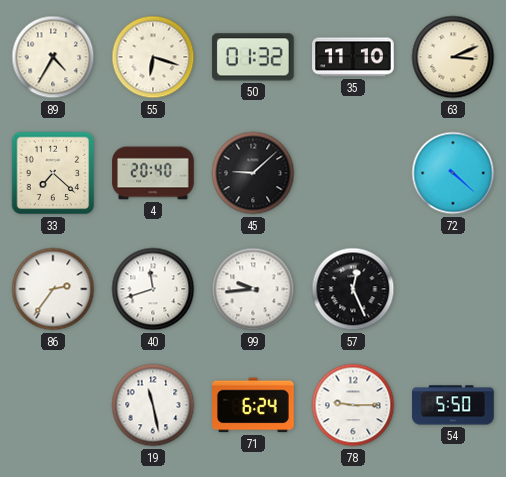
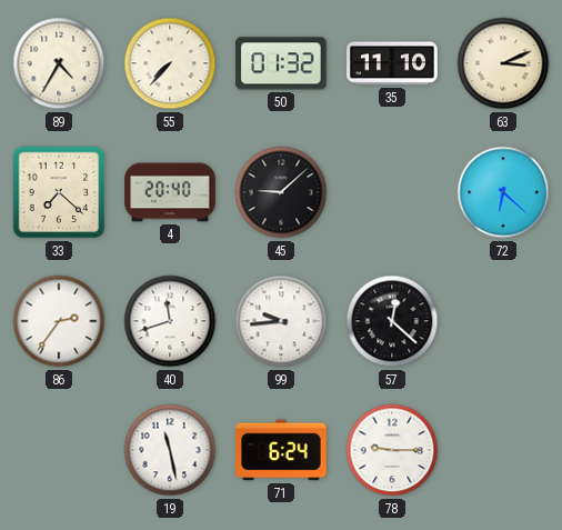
55: 6:18 -> 7:37 (170, 63)
72: 4:22 -> 6:22 (503, 192)
57: 12:26 -> 12:22 (392, 321)
54: 5:50 -> none (453, 405)
